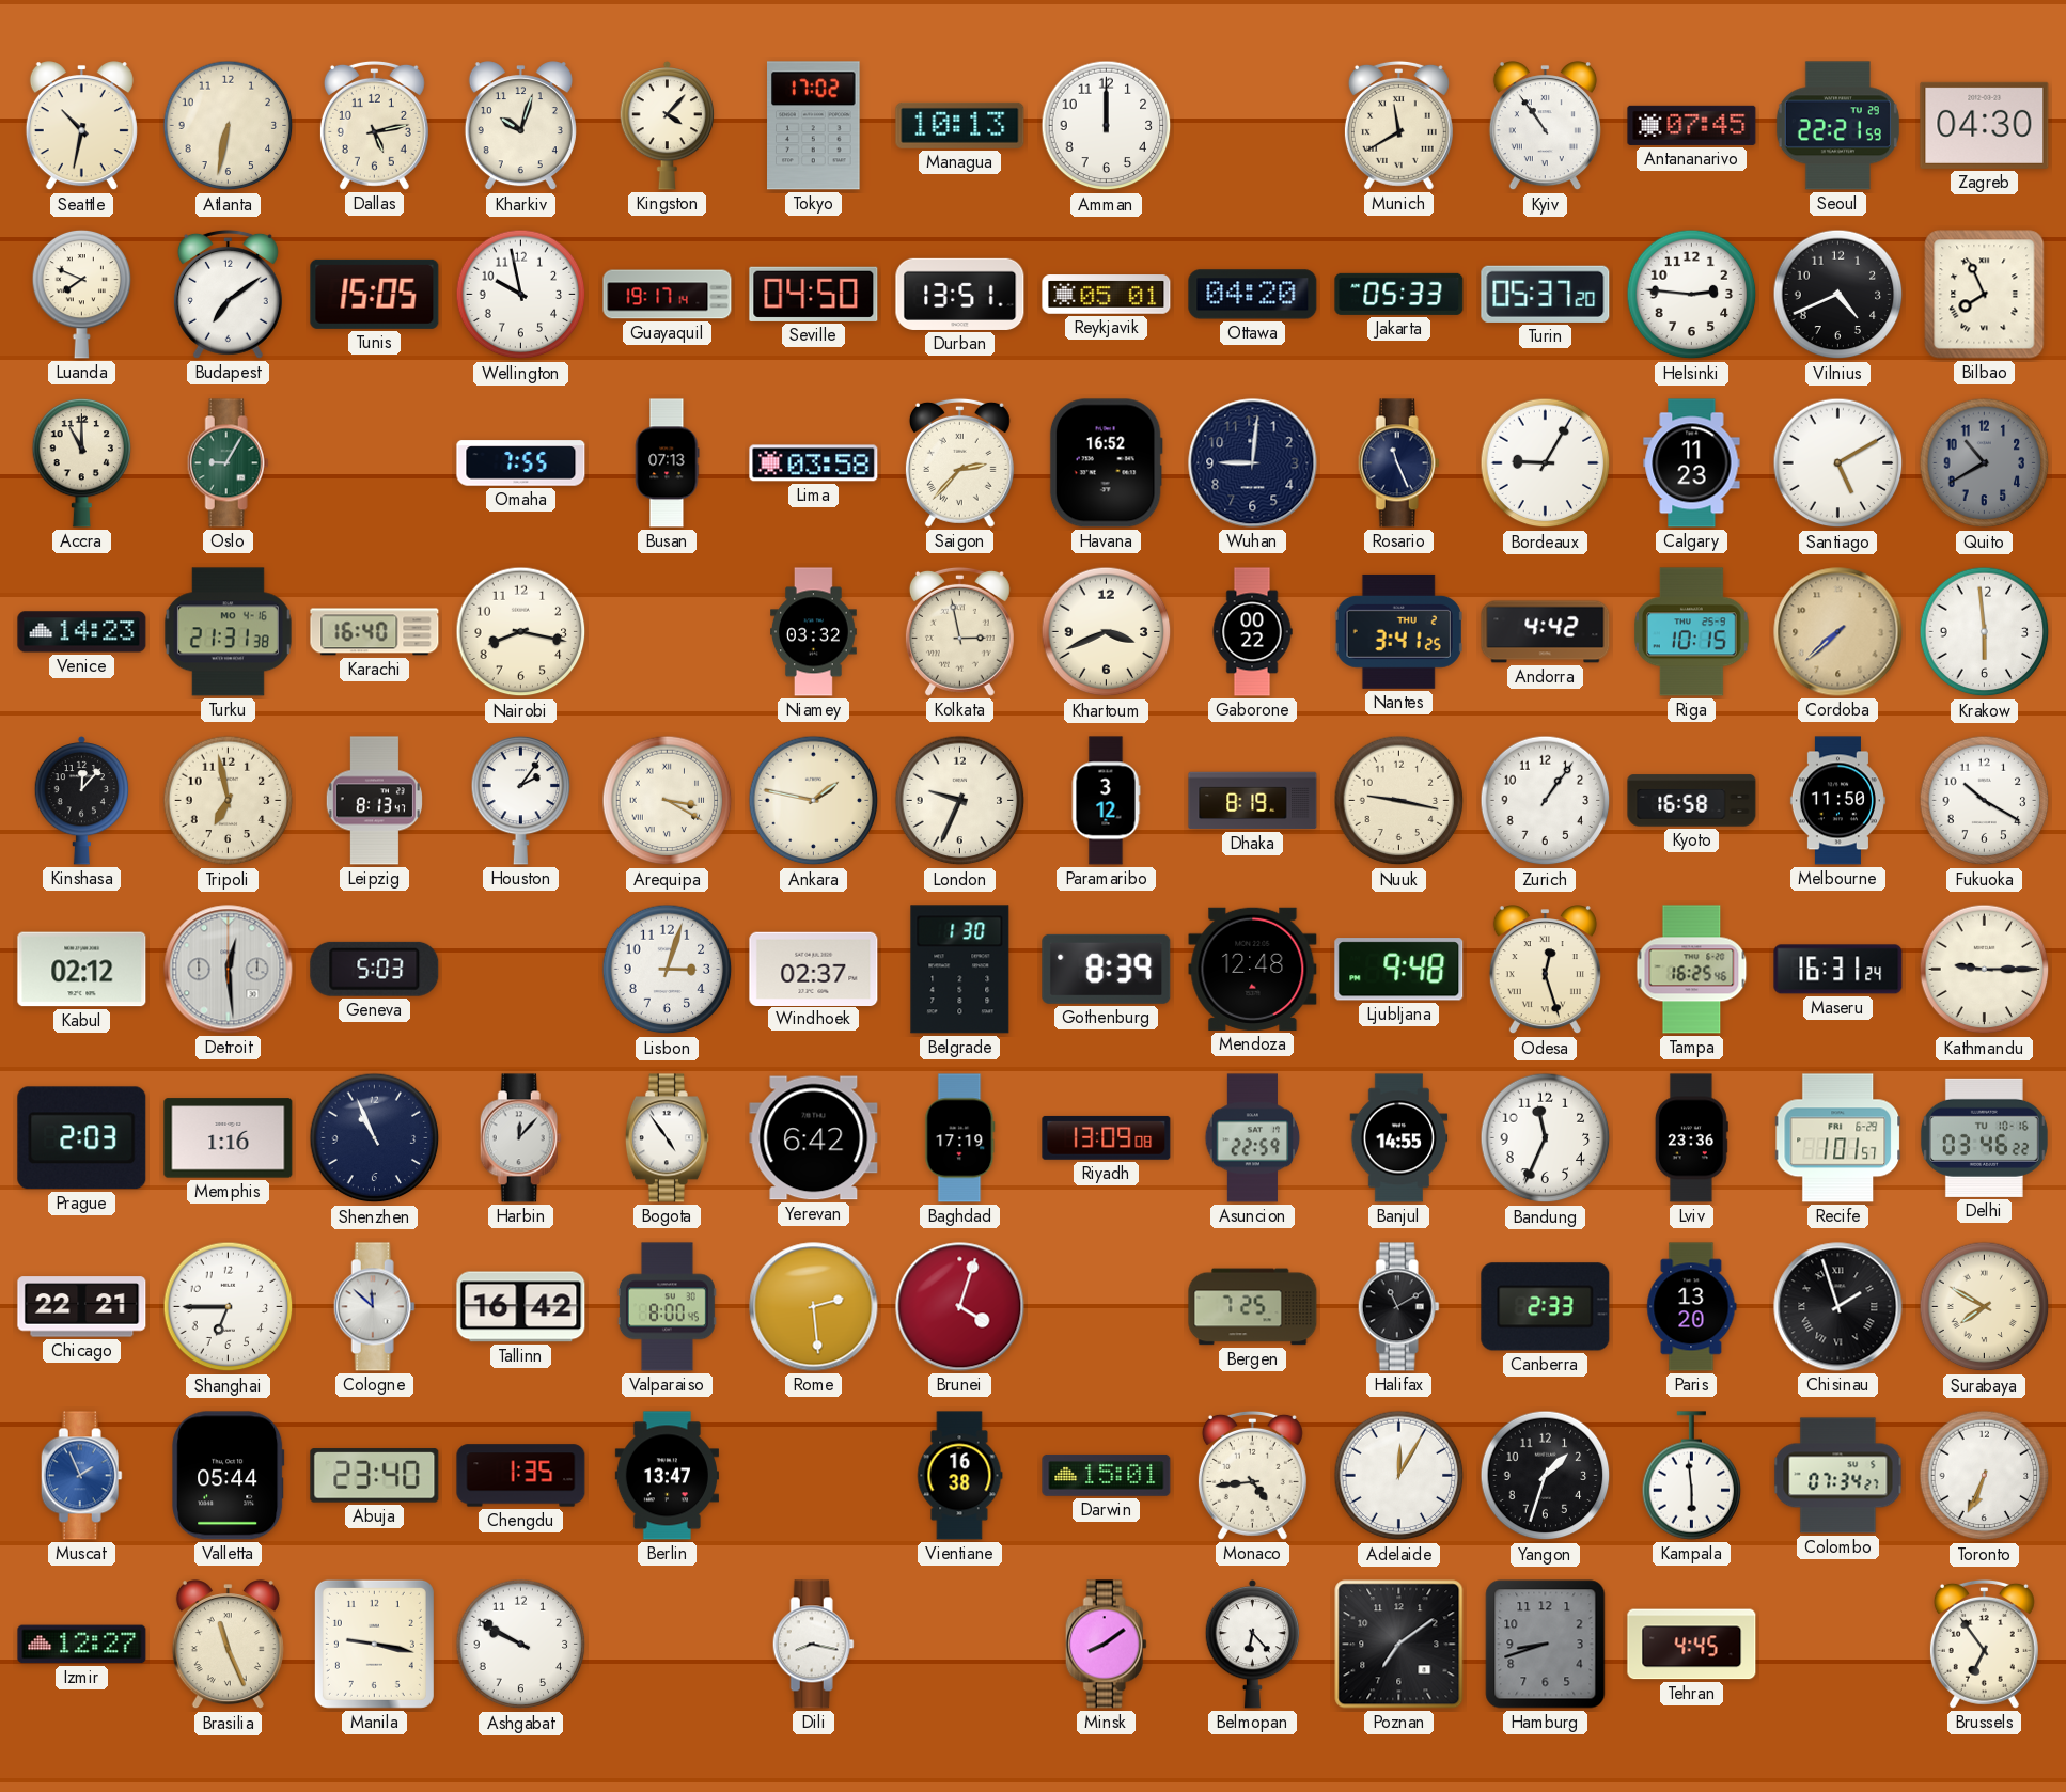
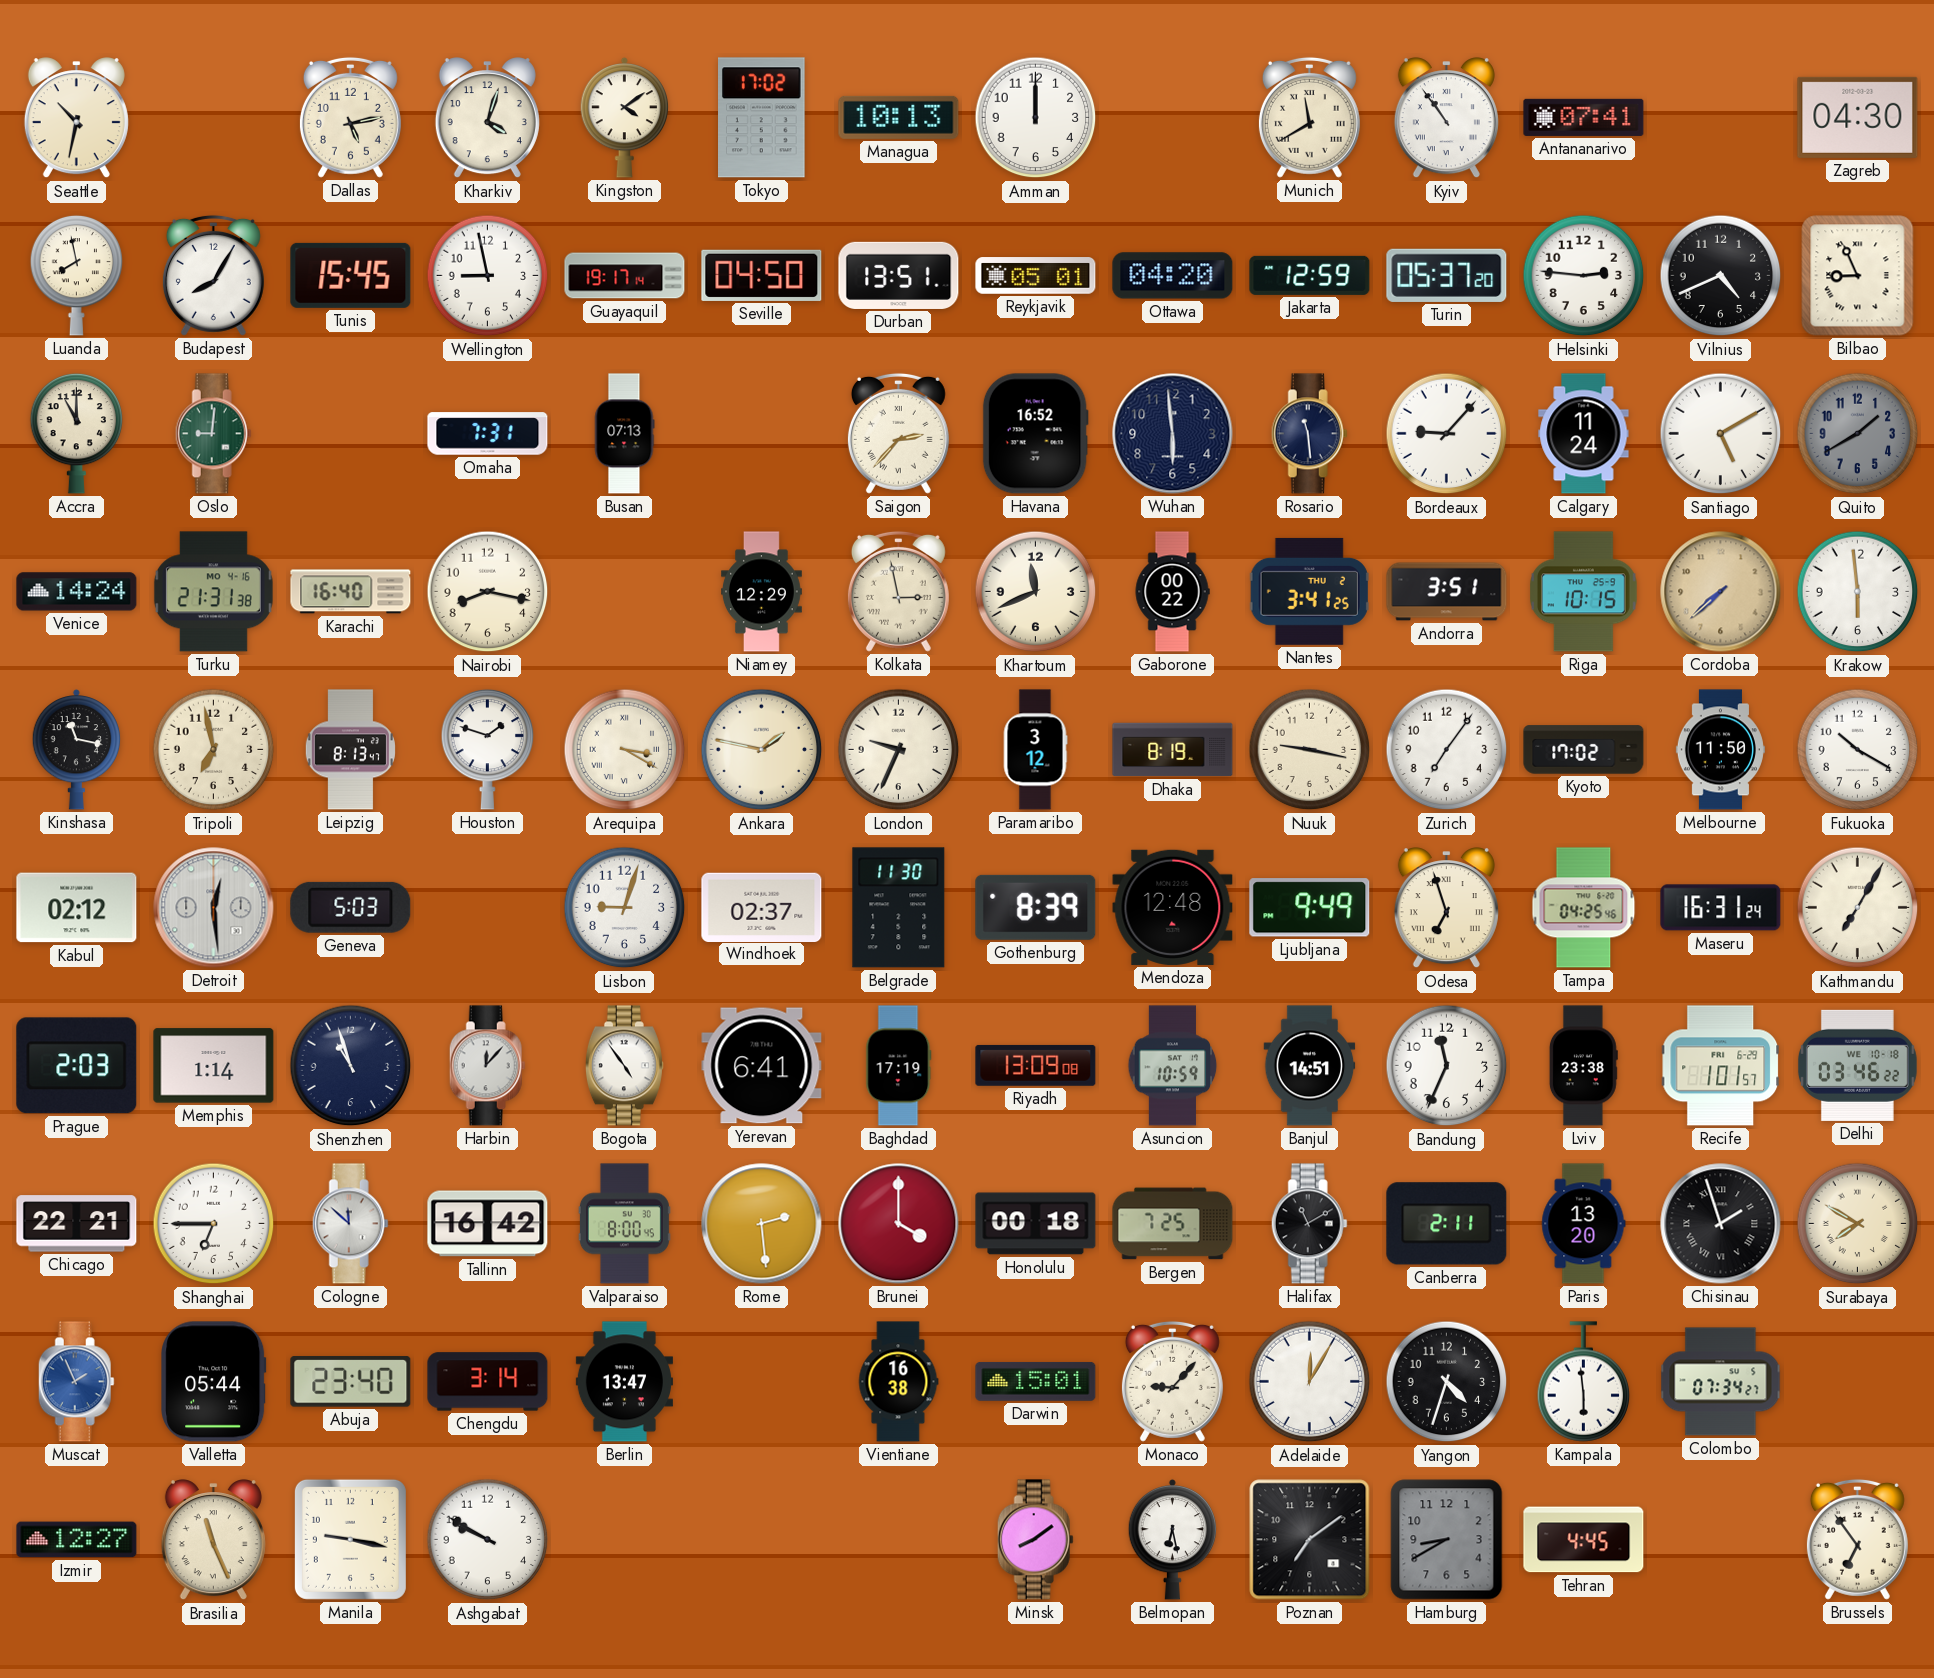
Atlanta: 6:32 -> none (229, 126)
Kharkiv: 10:03 -> 4:03 (487, 118)
Kingston: 4:07 -> 4:09 (625, 117)
Antananarivo: 07:45 -> 07:41 (1584, 117)
Seoul: 22:21 -> none (1837, 126)
Luanda: 7:49 -> 7:58 (77, 275)
Budapest: 7:09 -> 8:05 (213, 275)
Tunis: 15:05 -> 15:45 (351, 275)
Wellington: 9:58 -> 8:58 (488, 276)
Jakarta: 05:33 -> 12:59 (1310, 275)
Bilbao: 7:56 -> 8:56 (1858, 276)
Oslo: 9:05 -> 9:01 (213, 434)
Omaha: 7:55 -> 7:31 (488, 434)
Lima: 03:58 -> none (814, 463)
Wuhan: 9:01 -> 5:59 (1173, 434)
Rosario: 11:26 -> 11:29 (1309, 434)
Bordeaux: 9:05 -> 9:07 (1447, 434)
Calgary: 11:23 -> 11:24 (1584, 434)
Quito: 10:40 -> 1:40 (1858, 434)
Venice: 14:23 -> 14:24 (77, 592)
Niamey: 03:32 -> 12:29 (762, 592)
Khartoum: 3:41 -> 11:41 (1036, 592)
Andorra: 4:42 -> 3:51 (1447, 592)
Kinshasa: 12:07 -> 11:17 (77, 749)
Houston: 2:06 -> 1:48 (488, 749)
Zurich: 1:06 -> 7:06 (1447, 750)
Kyoto: 16:58 -> 17:02 (1584, 750)
Lisbon: 3:03 -> 9:03 (625, 908)
Belgrade: 1:30 -> 11:30 (899, 908)
Ljubljana: 9:48 -> 9:49 (1310, 908)
Odesa: 12:27 -> 6:57 (1446, 908)
Tampa: 16:25 -> 04:25 (1584, 908)
Kathmandu: 9:15 -> 7:05 (1858, 908)
Memphis: 1:16 -> 1:14 (214, 1066)
Shenzhen: 10:56 -> 10:57 (351, 1066)
Yerevan: 6:42 -> 6:41 (762, 1066)
Asuncion: 22:59 -> 10:59 (1173, 1066)
Banjul: 14:55 -> 14:51 (1310, 1066)
Lviv: 23:36 -> 23:38 (1583, 1066)
Delhi date: TU 10-16 -> WE 10-18 (1857, 1065)
Brunei: 4:03 -> 4:00 (899, 1224)
Honolulu: none -> 00:18 (1036, 1224)
Canberra: 2:33 -> 2:11 (1447, 1224)
Chengdu: 1:35 -> 3:14 (488, 1382)
Monaco: 4:44 -> 9:07 (1172, 1381)
Yangon: 1:33 -> 4:33 (1447, 1382)
Toronto: 6:34 -> none (1985, 1476)
Dili: 8:17 -> none (813, 1645)
Belmopan: 6:23 -> 6:28 (1173, 1539)
Hamburg: 8:42 -> 8:40 (1447, 1540)
